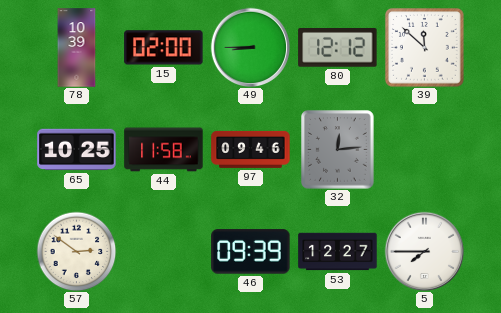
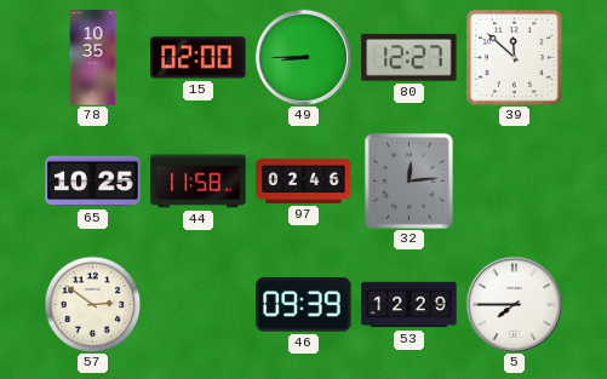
78: 10:39 -> 10:35 (93, 58)
80: 12:12 -> 12:27 (410, 58)
97: 09:46 -> 02:46 (304, 180)
53: 12:27 -> 12:29 (410, 305)
